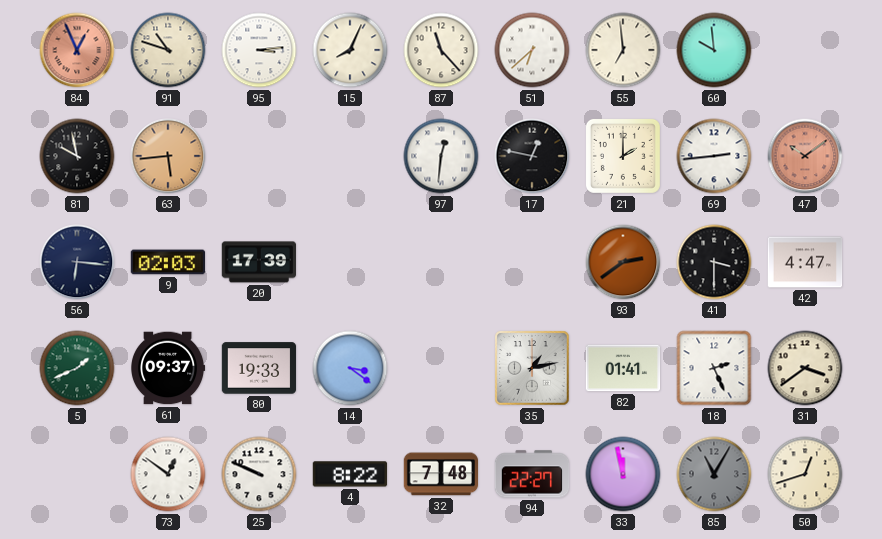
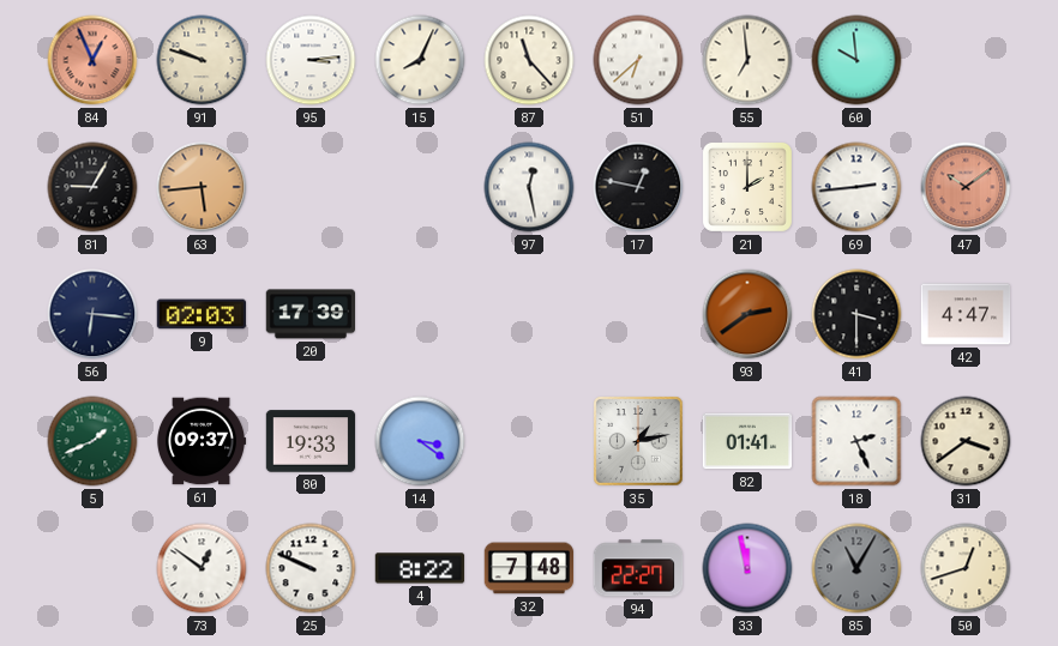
91: 10:48 -> 9:48 (202, 60)
81: 9:58 -> 9:05 (92, 187)
97: 12:31 -> 12:28 (529, 187)
